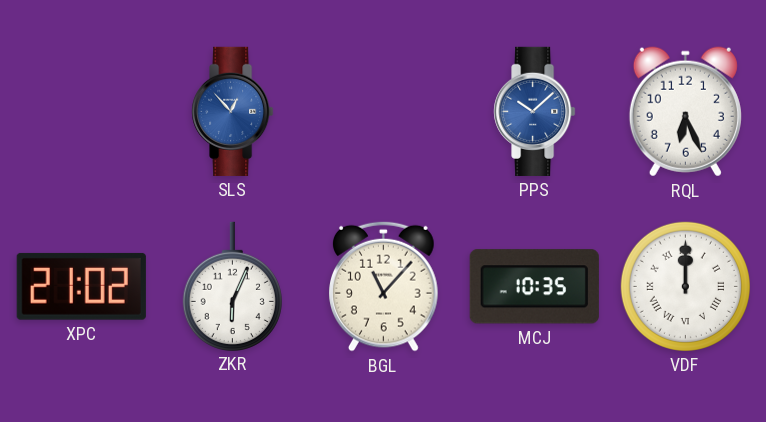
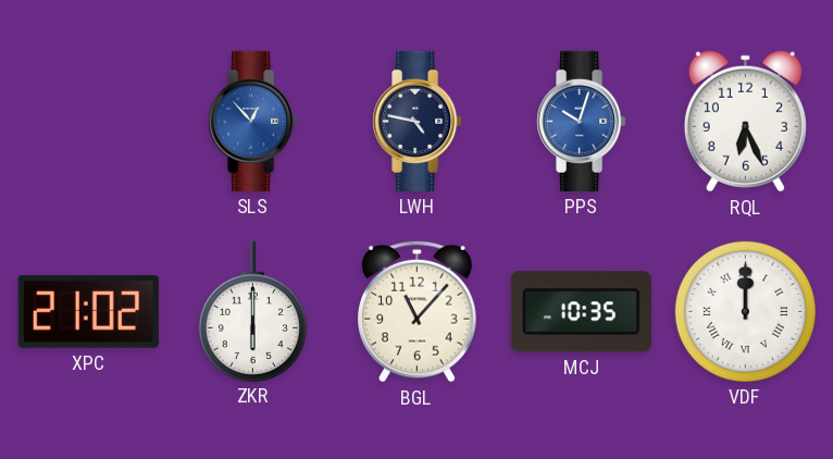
LWH: none -> 4:47 (418, 121)
PPS: 10:08 -> 10:03 (582, 121)
ZKR: 6:04 -> 6:00 (252, 311)
